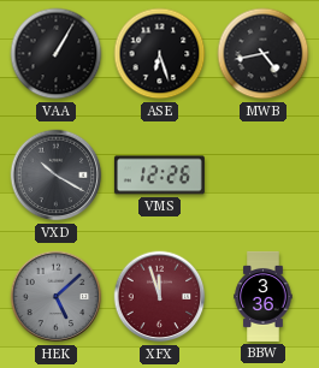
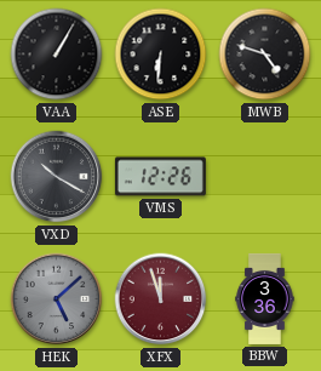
ASE: 6:27 -> 6:31 (161, 55)
MWB: 4:43 -> 4:48 (265, 55)
